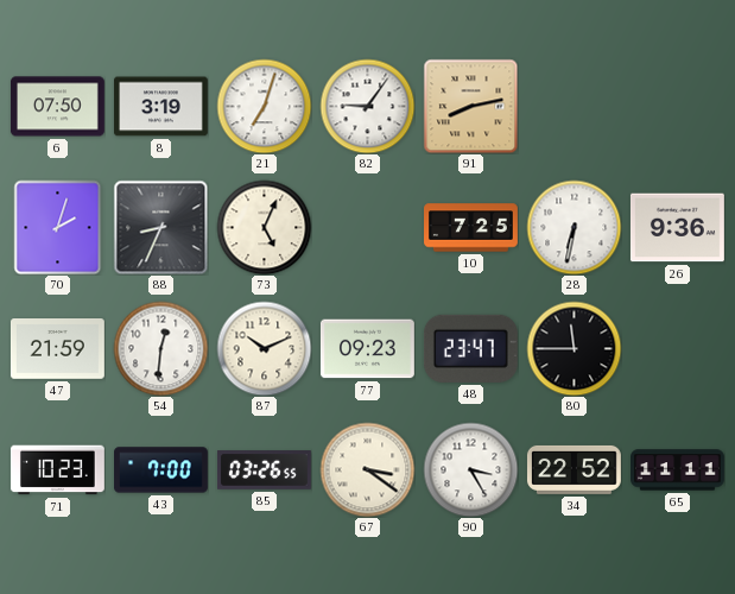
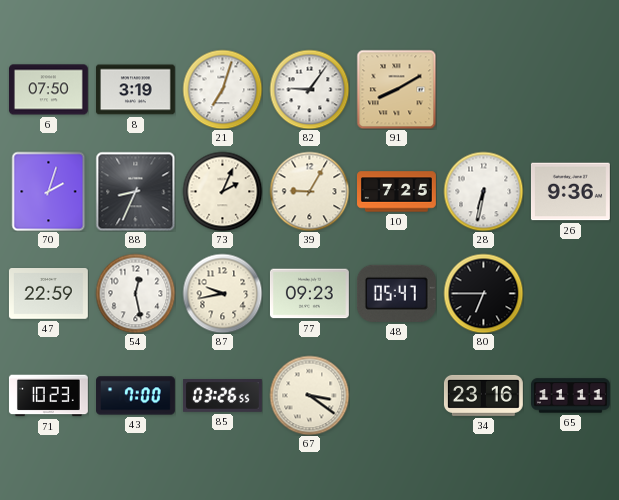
91: 8:13 -> 8:10 (396, 89)
73: 5:04 -> 2:04 (222, 191)
39: none -> 9:05 (309, 191)
47: 21:59 -> 22:59 (48, 294)
54: 12:31 -> 12:28 (135, 293)
87: 10:11 -> 9:43 (222, 293)
48: 23:47 -> 05:47 (396, 293)
80: 11:45 -> 6:45 (483, 293)
90: 3:25 -> none (470, 469)
34: 22:52 -> 23:16 (483, 395)
